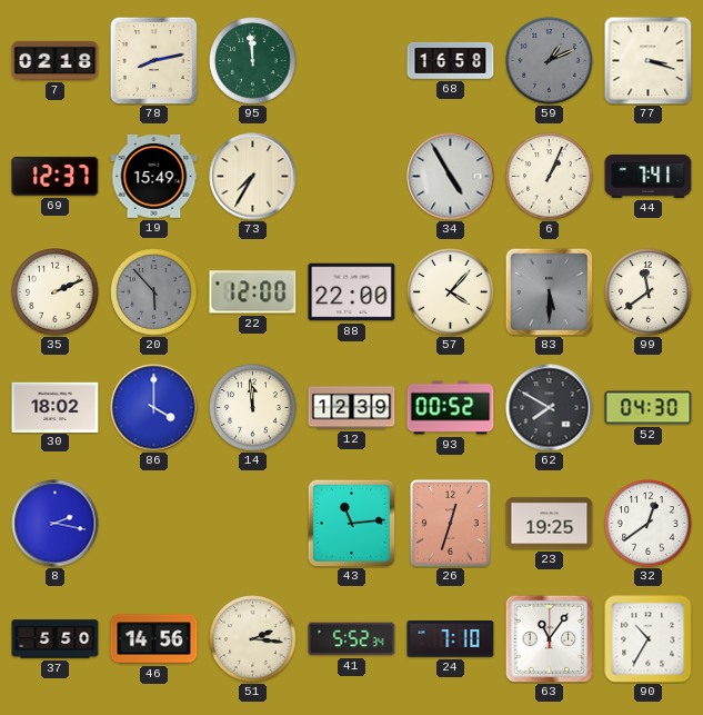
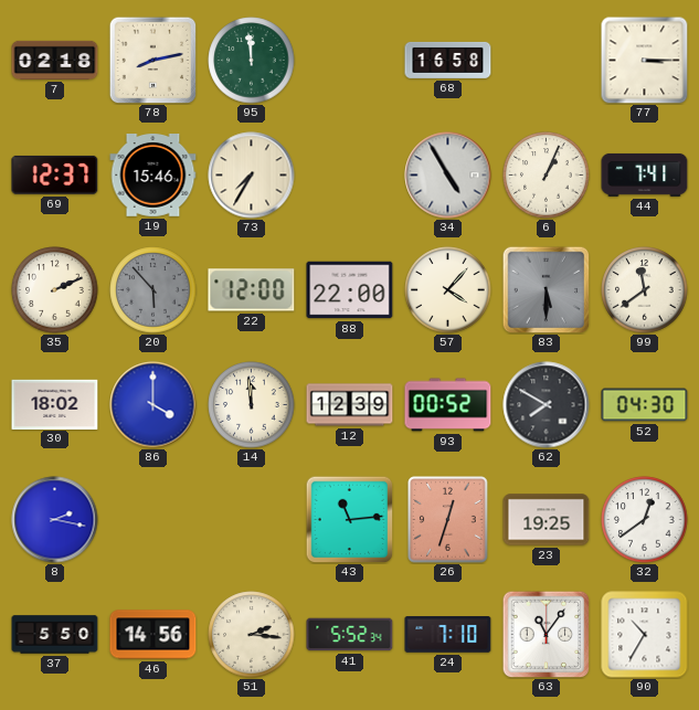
59: 1:11 -> none (550, 61)
77: 3:18 -> 3:15 (645, 61)
19: 15:49 -> 15:46 (153, 176)
